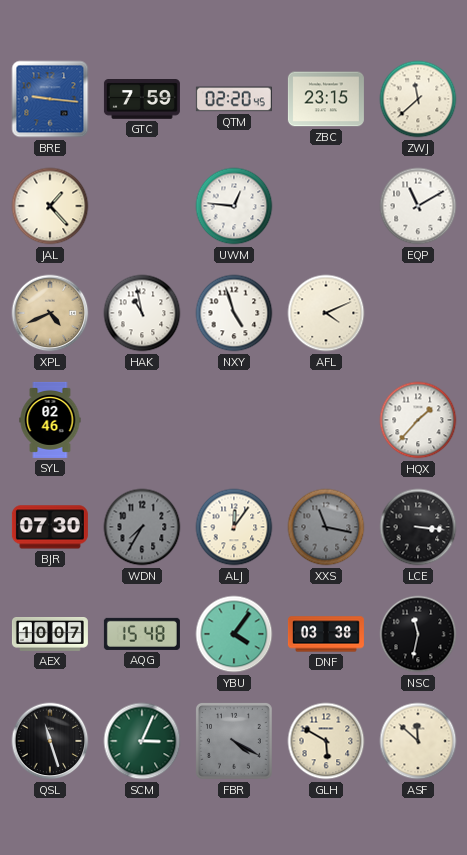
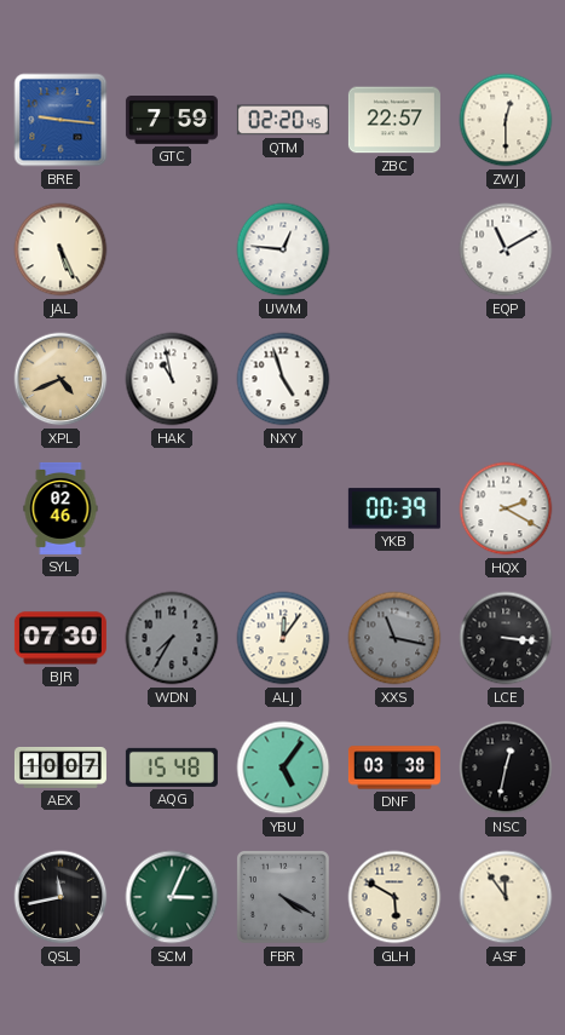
ZBC: 23:15 -> 22:57 (394, 120)
ZWJ: 11:38 -> 12:30 (506, 120)
JAL: 1:23 -> 5:26 (60, 249)
AFL: 4:11 -> none (326, 313)
YKB: none -> 00:39 (394, 508)
HQX: 1:37 -> 2:20 (506, 508)
YBU: 4:06 -> 5:06 (283, 767)
NSC: 11:32 -> 12:32 (506, 767)
QSL: 11:27 -> 11:43 (60, 897)
ASF: 11:52 -> 11:54 (506, 897)
